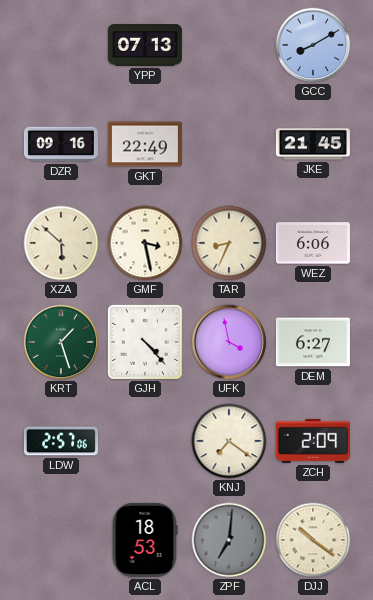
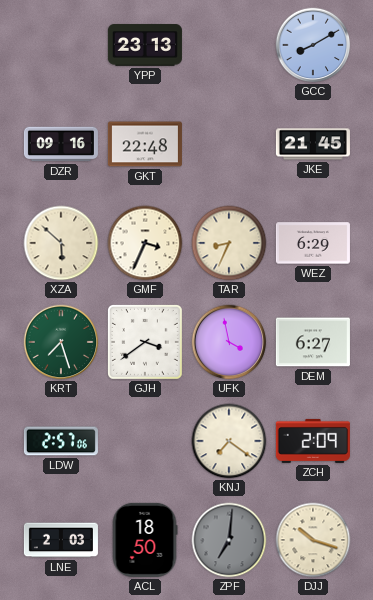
YPP: 07:13 -> 23:13 (145, 45)
GKT: 22:49 -> 22:48 (145, 144)
GMF: 3:28 -> 3:34 (145, 243)
WEZ: 6:06 -> 6:29 (313, 243)
KRT: 1:27 -> 7:27 (61, 342)
GJH: 4:23 -> 3:39 (146, 343)
LNE: none -> 2:03 (61, 540)
ACL: 18:53 -> 18:50 (145, 540)
DJJ: 10:21 -> 10:18 (313, 540)
